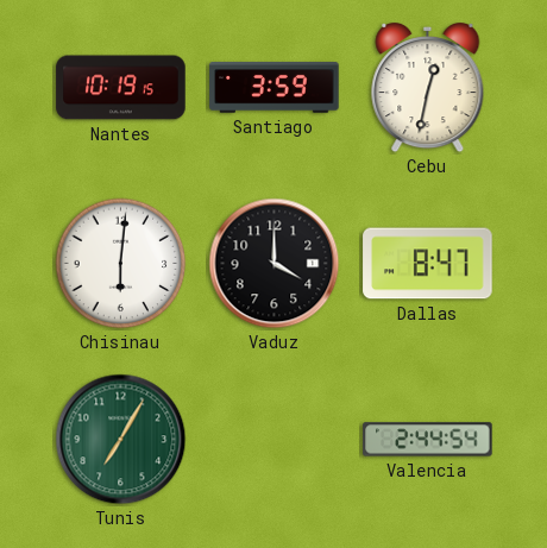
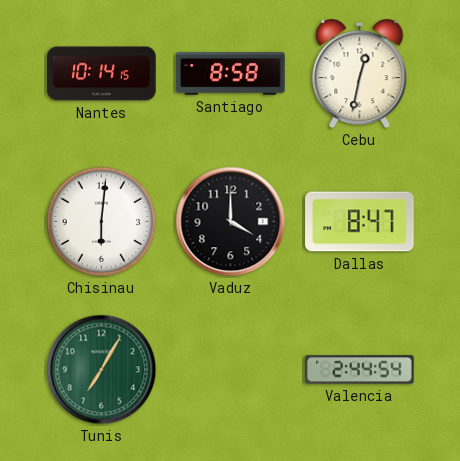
Nantes: 10:19 -> 10:14 (102, 74)
Santiago: 3:59 -> 8:58 (231, 74)
